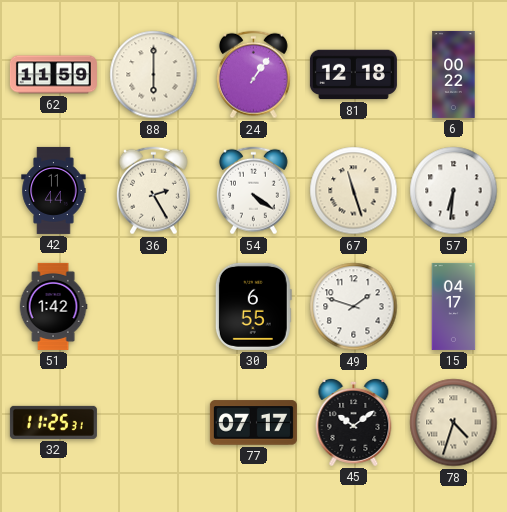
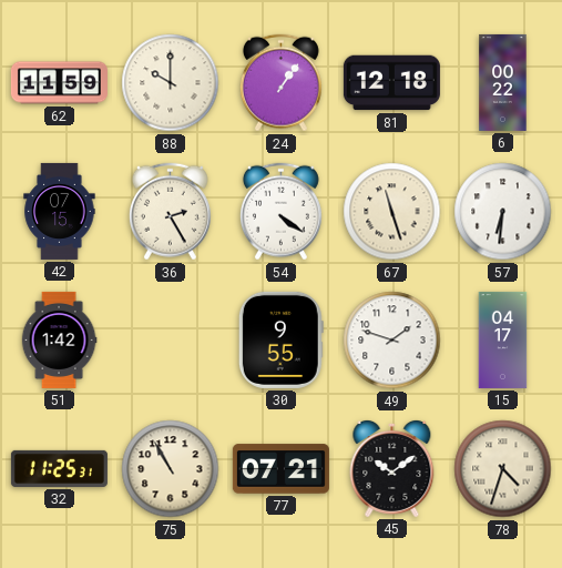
88: 6:00 -> 10:00 (171, 83)
42: 11:44 -> 07:15 (60, 211)
30: 6:55 -> 9:55 (280, 339)
75: none -> 10:55 (171, 469)
77: 07:17 -> 07:21 (280, 469)
